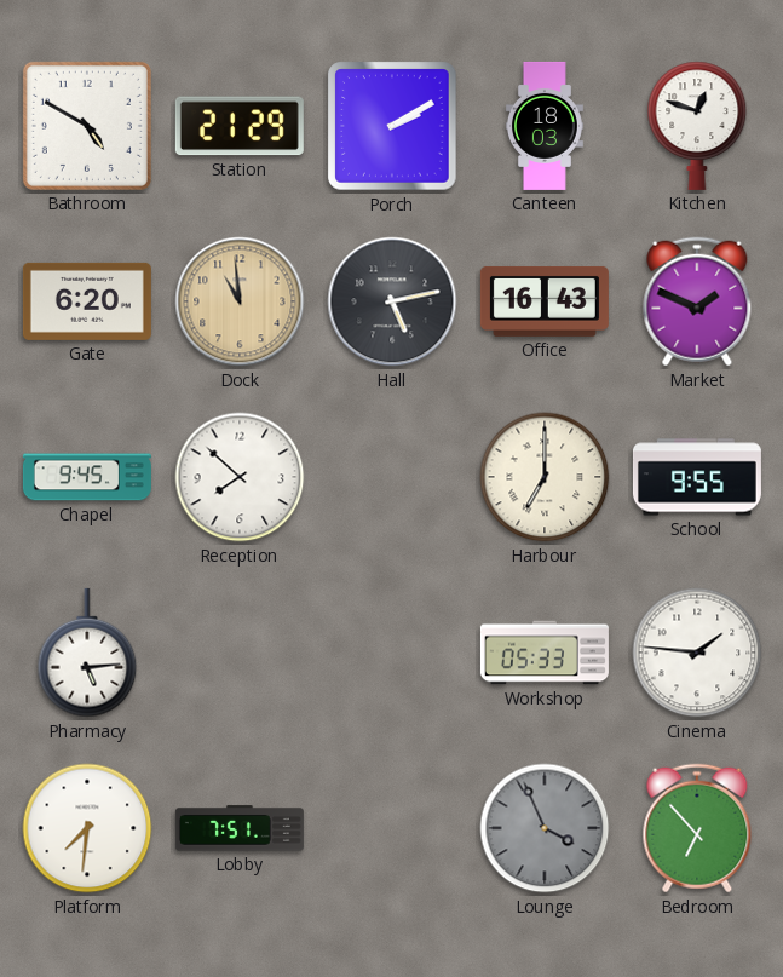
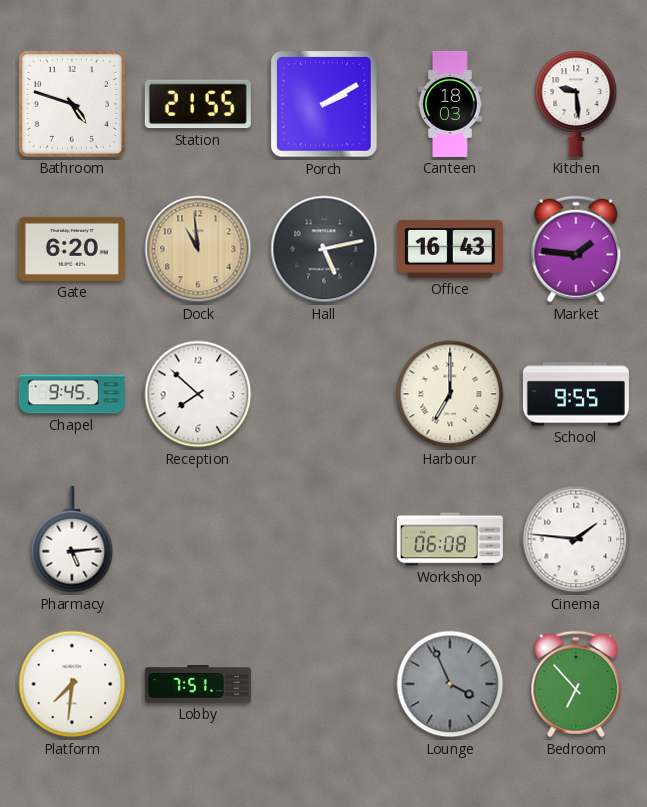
Bathroom: 4:50 -> 4:48 (72, 104)
Station: 21:29 -> 21:55 (198, 104)
Kitchen: 12:48 -> 9:29 (576, 104)
Market: 1:49 -> 1:46 (576, 249)
Workshop: 05:33 -> 06:08 (450, 539)
